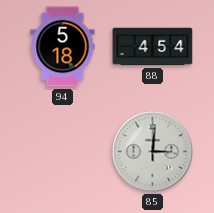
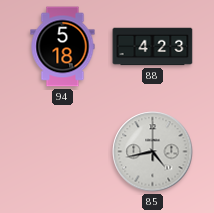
88: 4:54 -> 4:23 (153, 47)
85: 3:01 -> 4:43 (153, 152)
